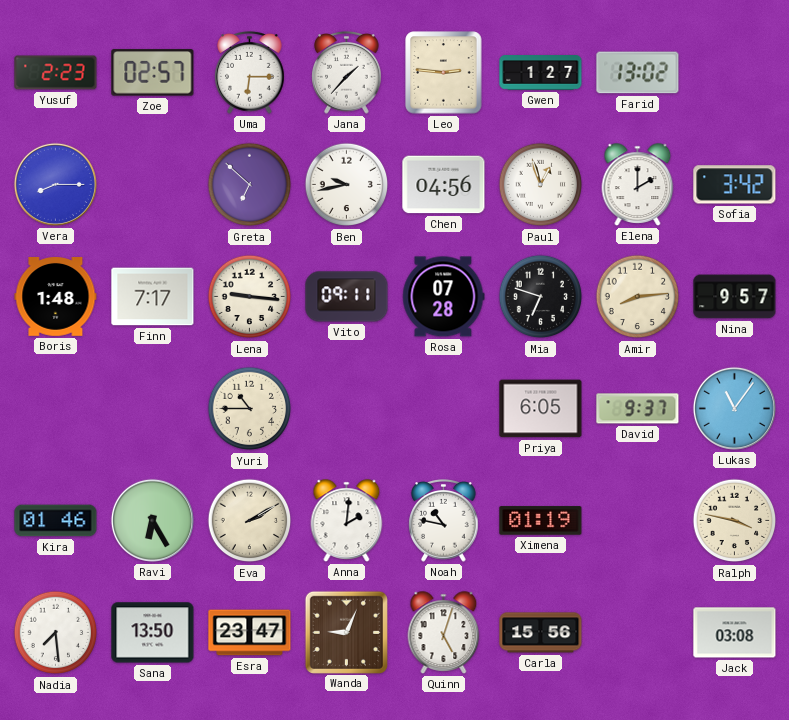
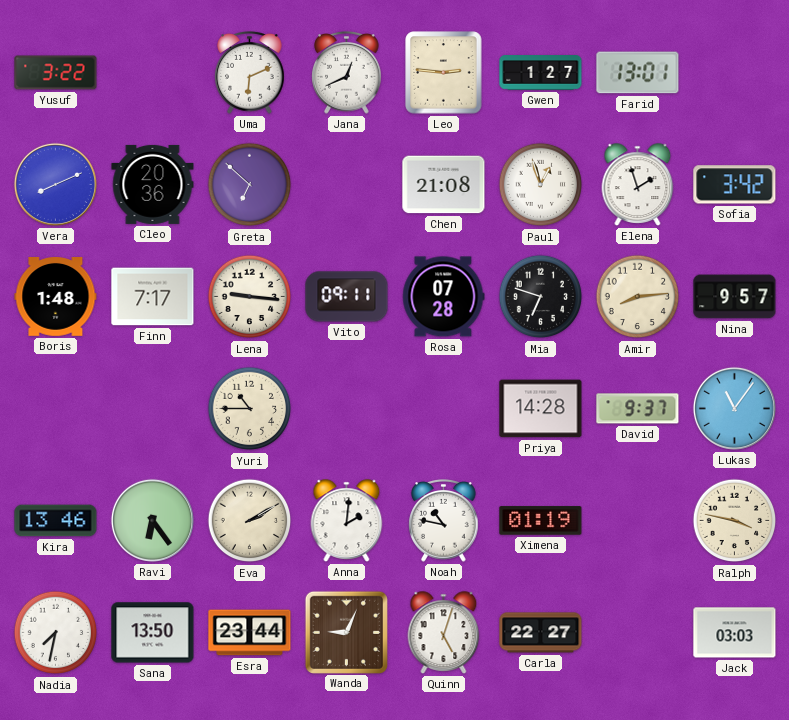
Yusuf: 2:23 -> 3:22 (56, 73)
Zoe: 02:57 -> none (153, 73)
Uma: 6:15 -> 6:11 (250, 73)
Jana: 1:37 -> 12:41 (347, 73)
Farid: 13:02 -> 13:01 (638, 73)
Vera: 8:15 -> 8:11 (55, 184)
Cleo: none -> 20:36 (153, 184)
Ben: 9:43 -> none (347, 185)
Chen: 04:56 -> 21:08 (444, 185)
Elena: 2:00 -> 1:57 (638, 185)
Priya: 6:05 -> 14:28 (541, 409)
Kira: 01:46 -> 13:46 (56, 521)
Ravi: 6:25 -> 6:24 (152, 520)
Nadia: 7:29 -> 7:32 (56, 633)
Esra: 23:47 -> 23:44 (250, 633)
Carla: 15:56 -> 22:27 (541, 633)
Jack: 03:08 -> 03:03 (735, 633)
